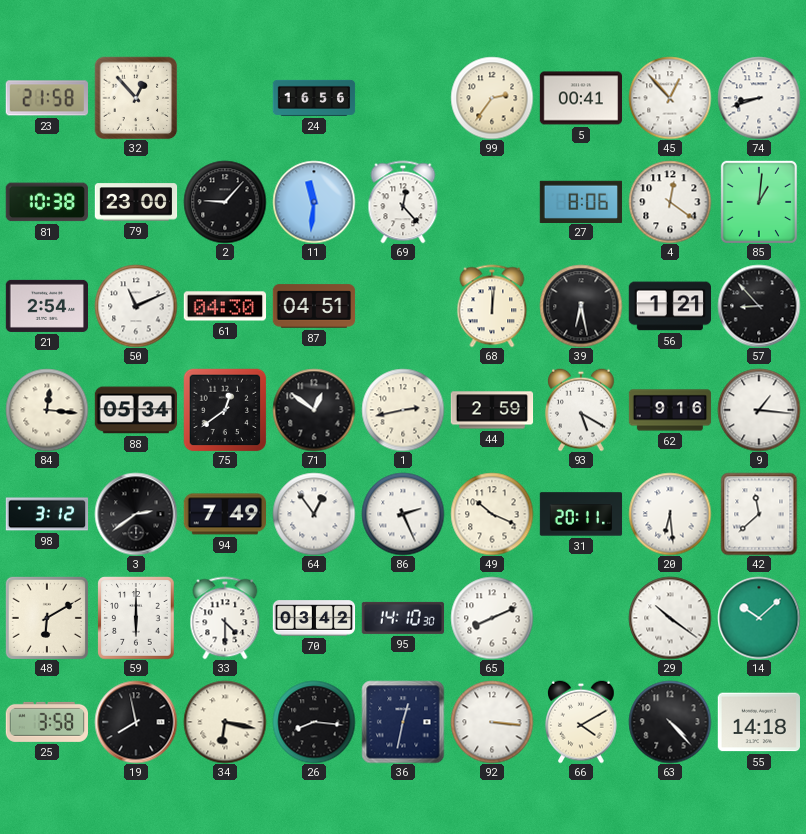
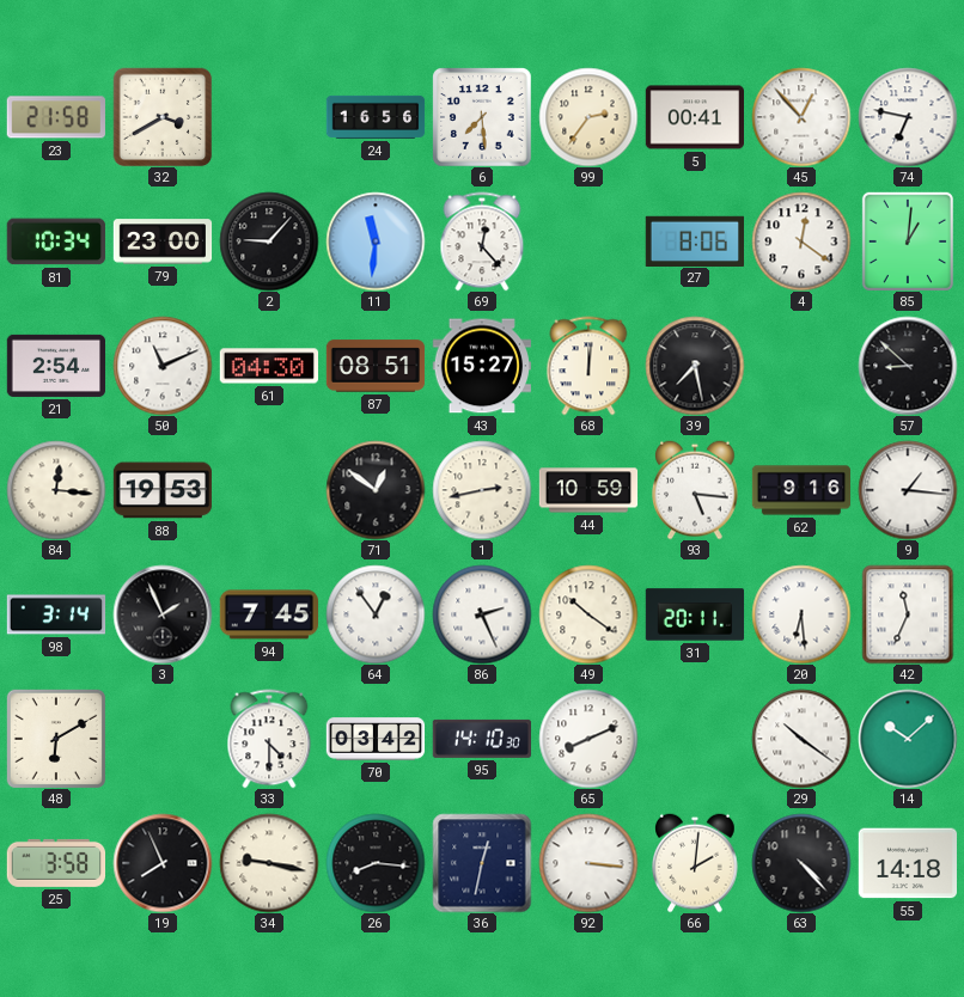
32: 12:53 -> 3:40 (163, 117)
6: none -> 7:29 (482, 117)
74: 8:42 -> 6:47 (908, 117)
81: 10:38 -> 10:34 (56, 241)
87: 04:51 -> 08:51 (376, 366)
43: none -> 15:27 (481, 366)
39: 6:28 -> 7:28 (695, 366)
56: 1:21 -> none (669, 306)
57: 8:53 -> 8:52 (908, 366)
88: 05:34 -> 19:53 (161, 490)
75: 12:39 -> none (225, 410)
44: 2:59 -> 10:59 (588, 490)
93: 5:20 -> 5:16 (696, 490)
98: 3:12 -> 3:14 (56, 614)
3: 2:39 -> 1:56 (163, 614)
94: 7:49 -> 7:45 (268, 614)
49: 10:19 -> 10:21 (588, 614)
42: 11:38 -> 11:34 (908, 614)
59: 6:00 -> none (136, 618)
19: 7:58 -> 7:56 (163, 863)
34: 6:17 -> 9:17 (269, 863)
66: 4:10 -> 2:01 (696, 863)
